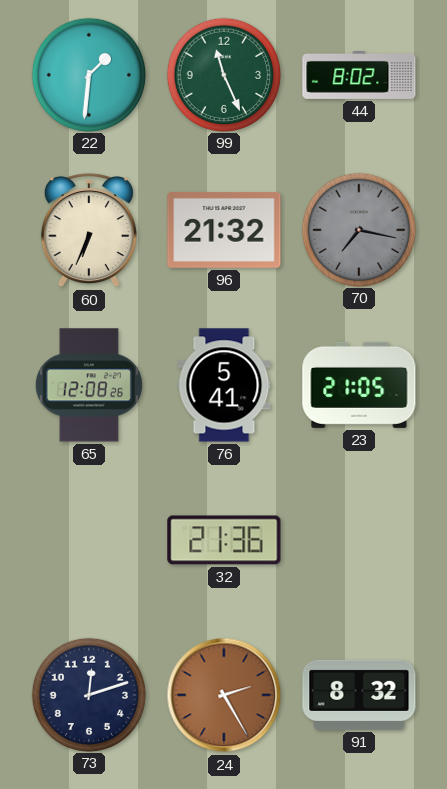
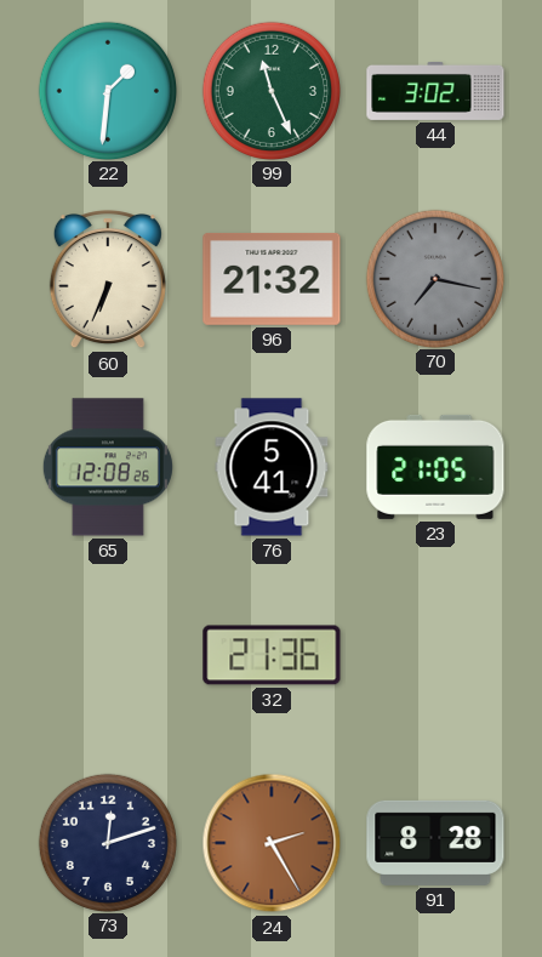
44: 8:02 -> 3:02 (435, 91)
91: 8:32 -> 8:28 (435, 843)
